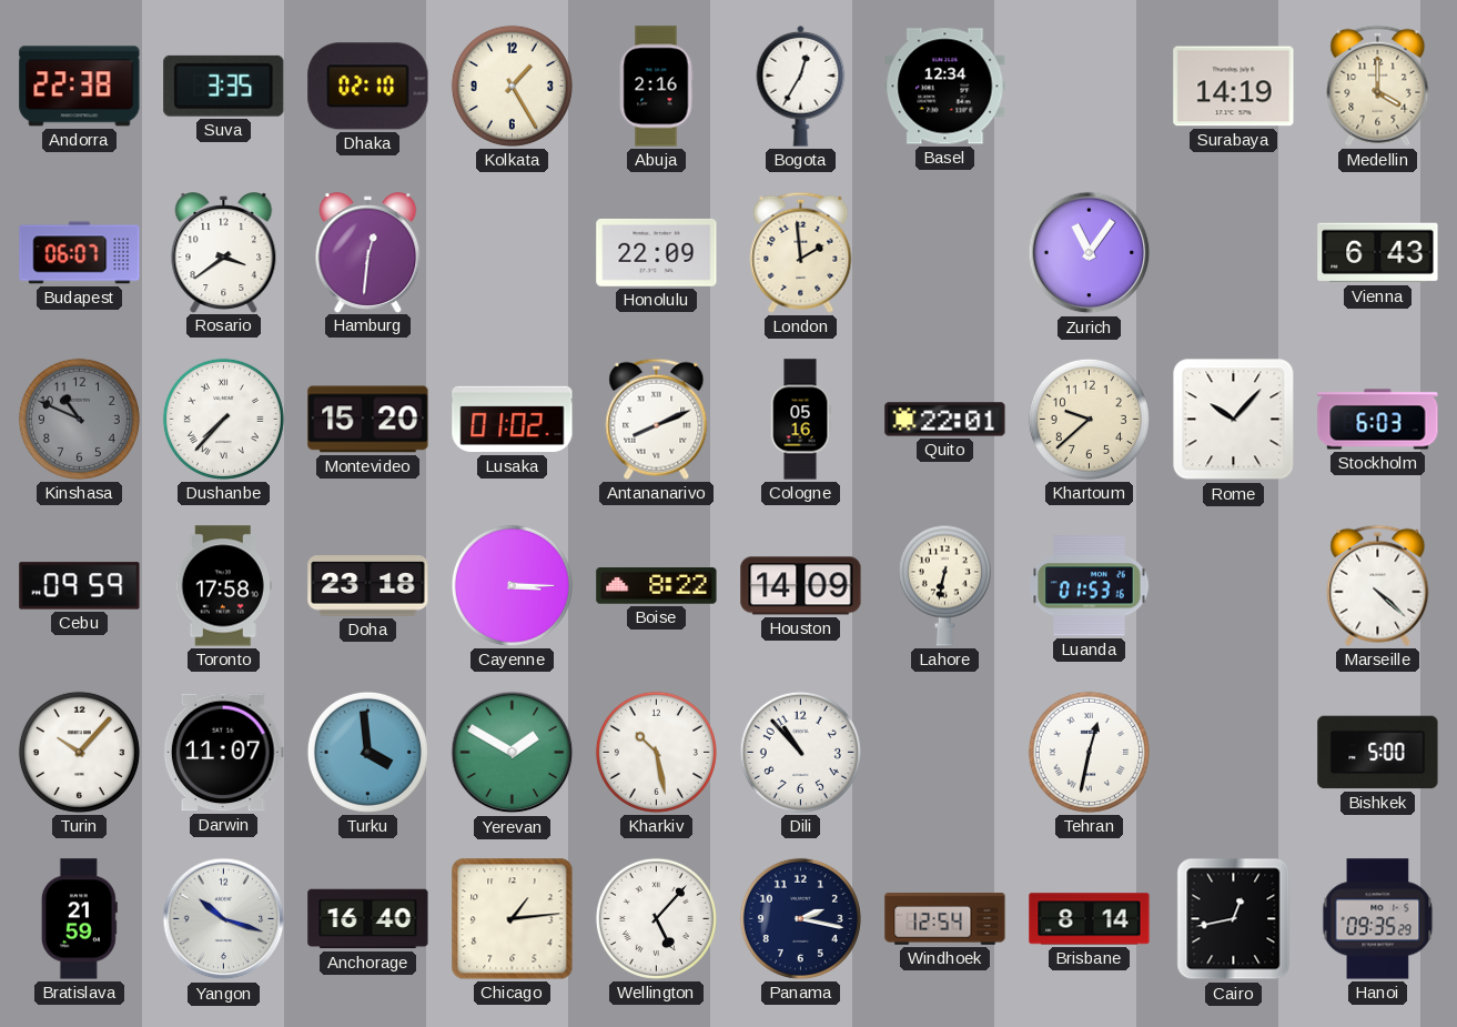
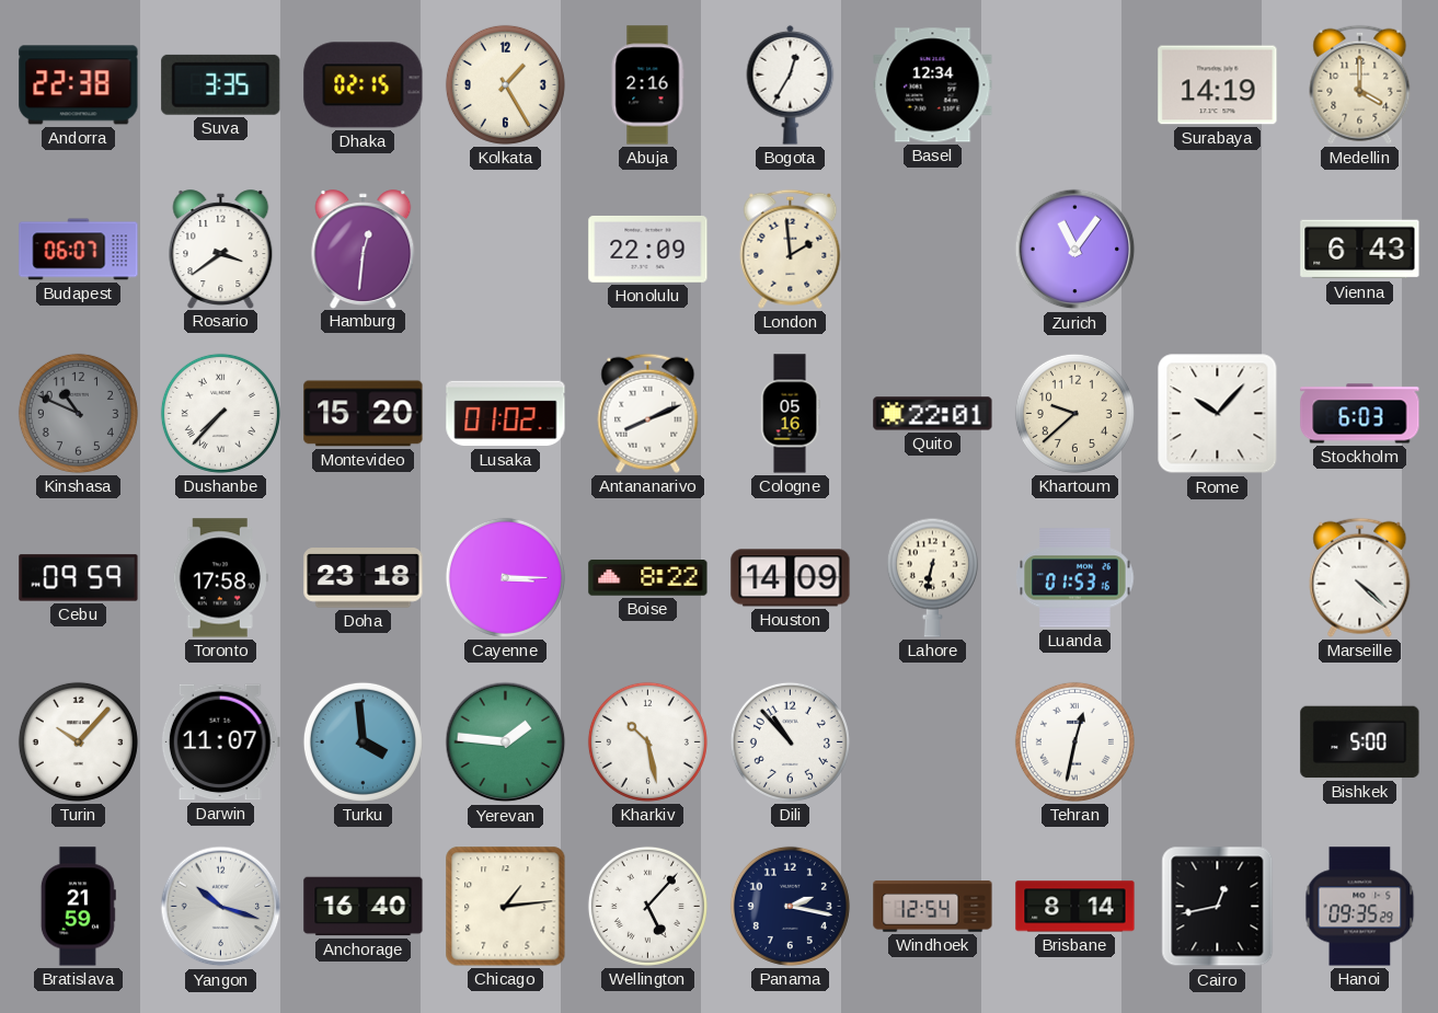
Dhaka: 02:10 -> 02:15 (364, 85)
Yerevan: 1:50 -> 1:46 (506, 743)
